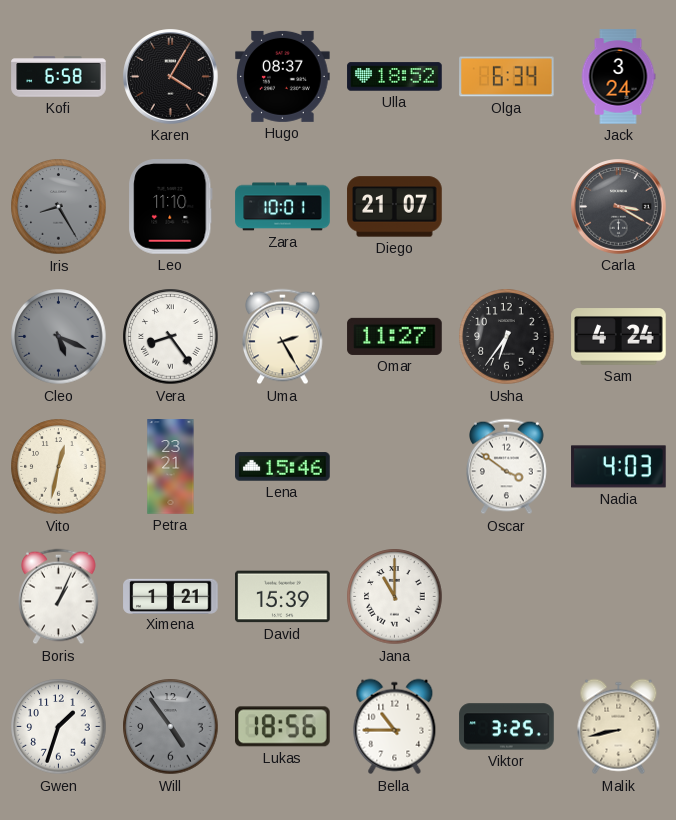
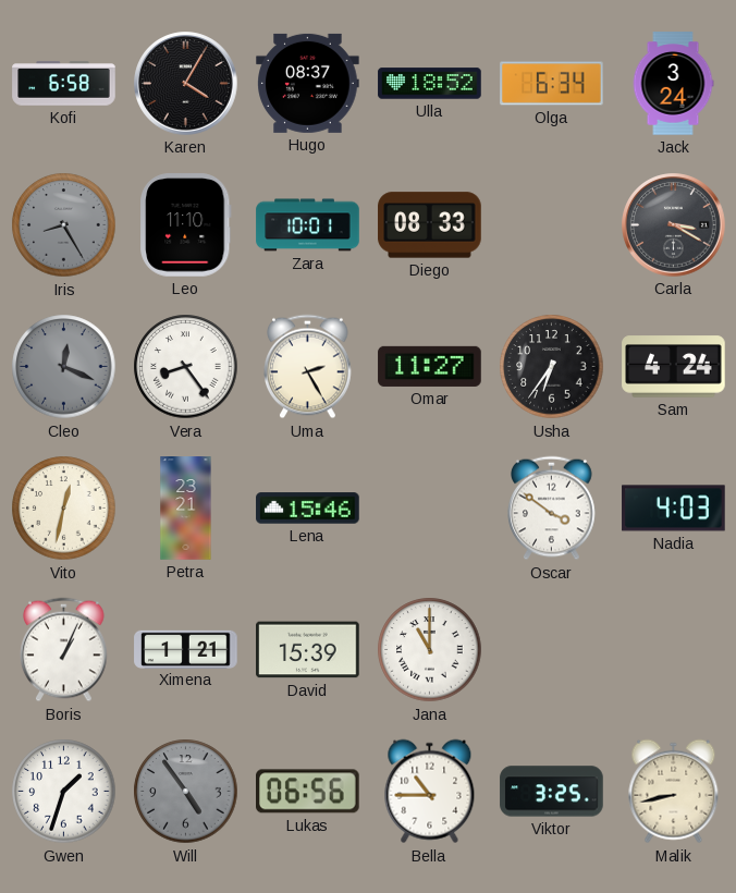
Diego: 21:07 -> 08:33 (430, 225)
Cleo: 5:19 -> 12:19 (64, 367)
Lukas: 18:56 -> 06:56 (308, 792)
